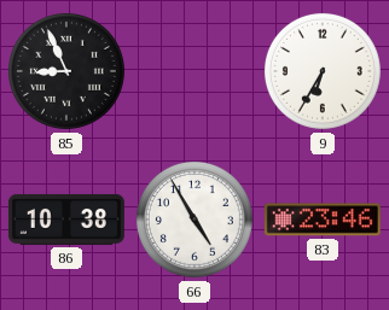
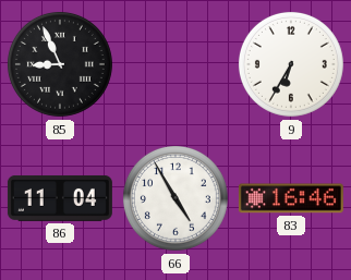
86: 10:38 -> 11:04 (60, 198)
83: 23:46 -> 16:46 (291, 198)
